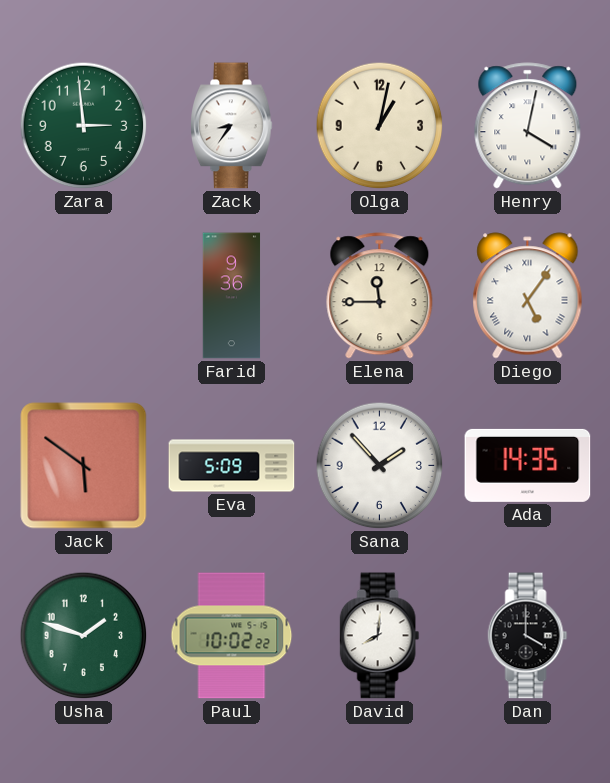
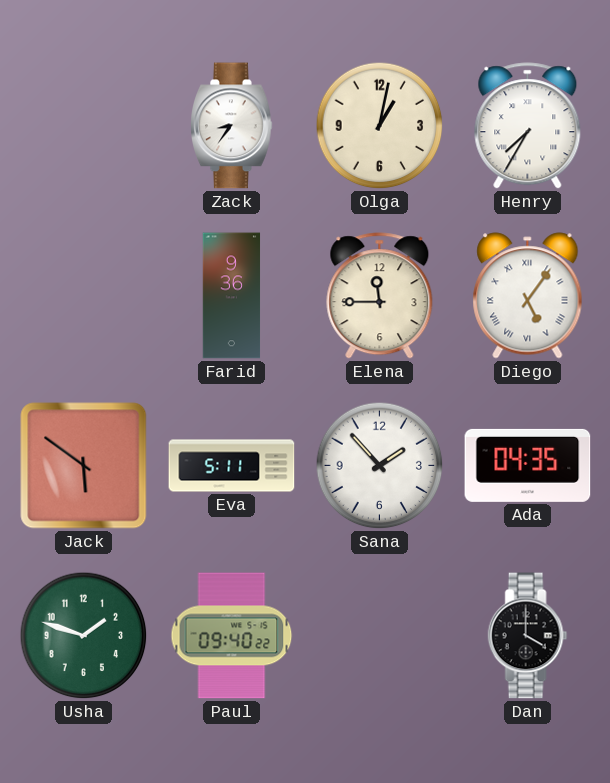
Zara: 2:59 -> none (84, 126)
Henry: 4:02 -> 7:35 (528, 126)
Eva: 5:09 -> 5:11 (232, 466)
Ada: 14:35 -> 04:35 (528, 465)
Paul: 10:02 -> 09:40 (232, 636)
David: 8:01 -> none (380, 636)
